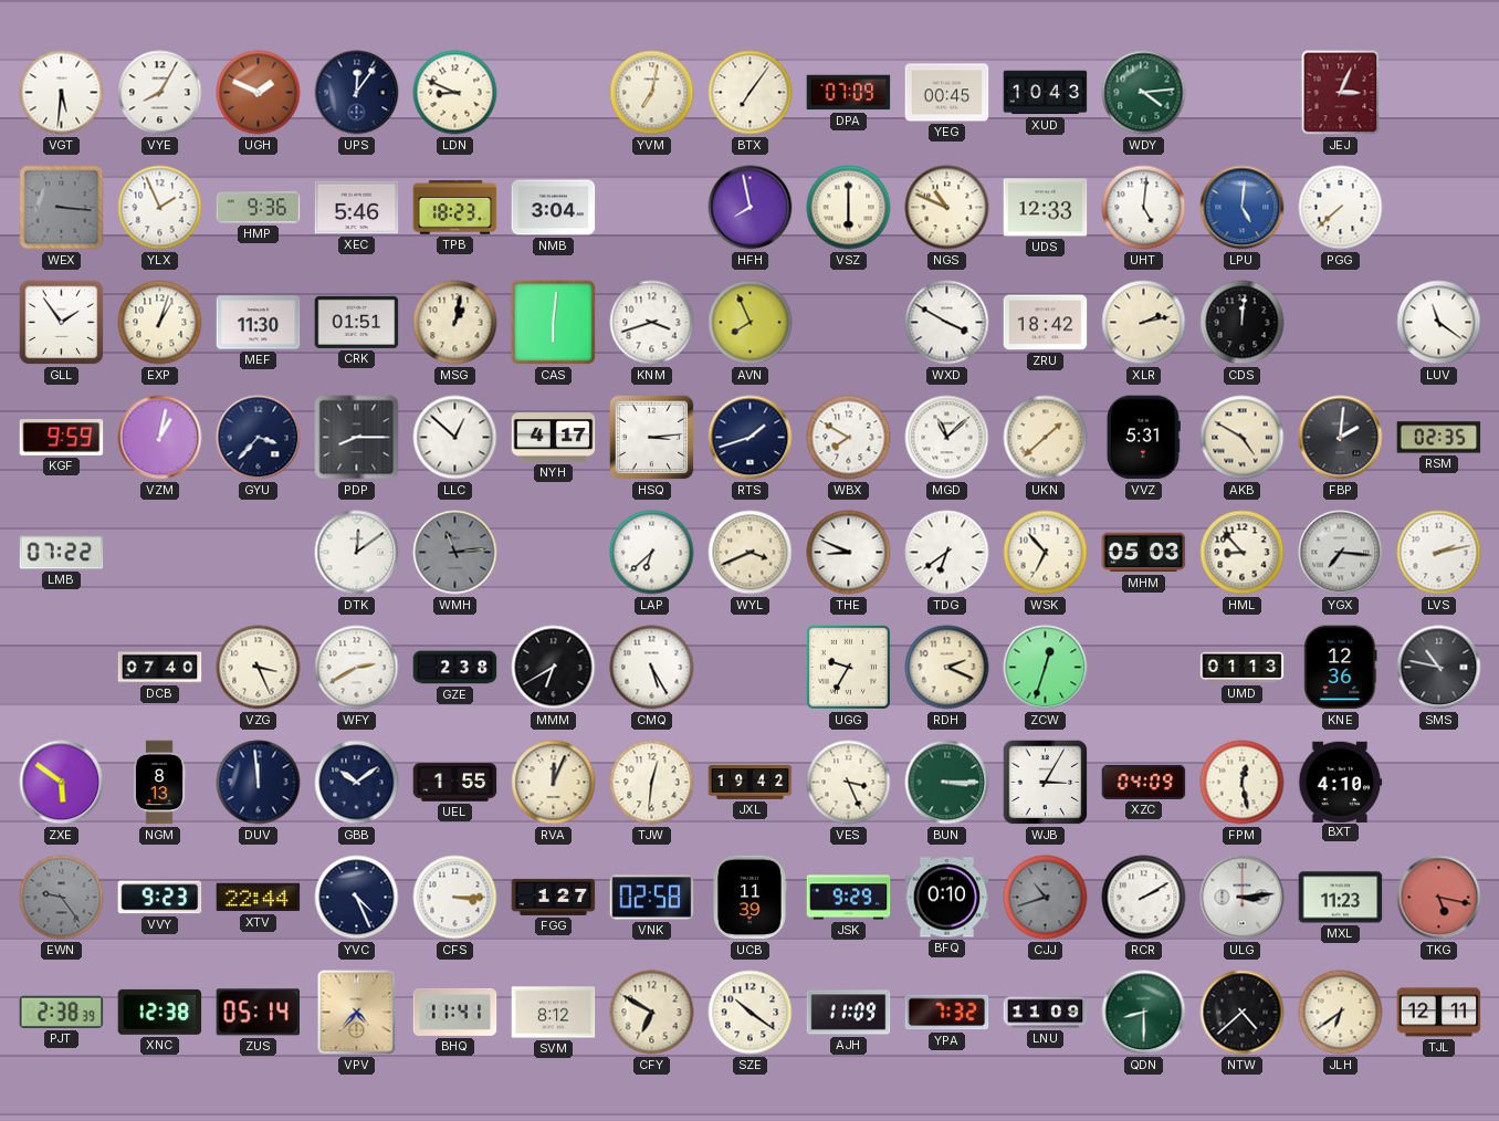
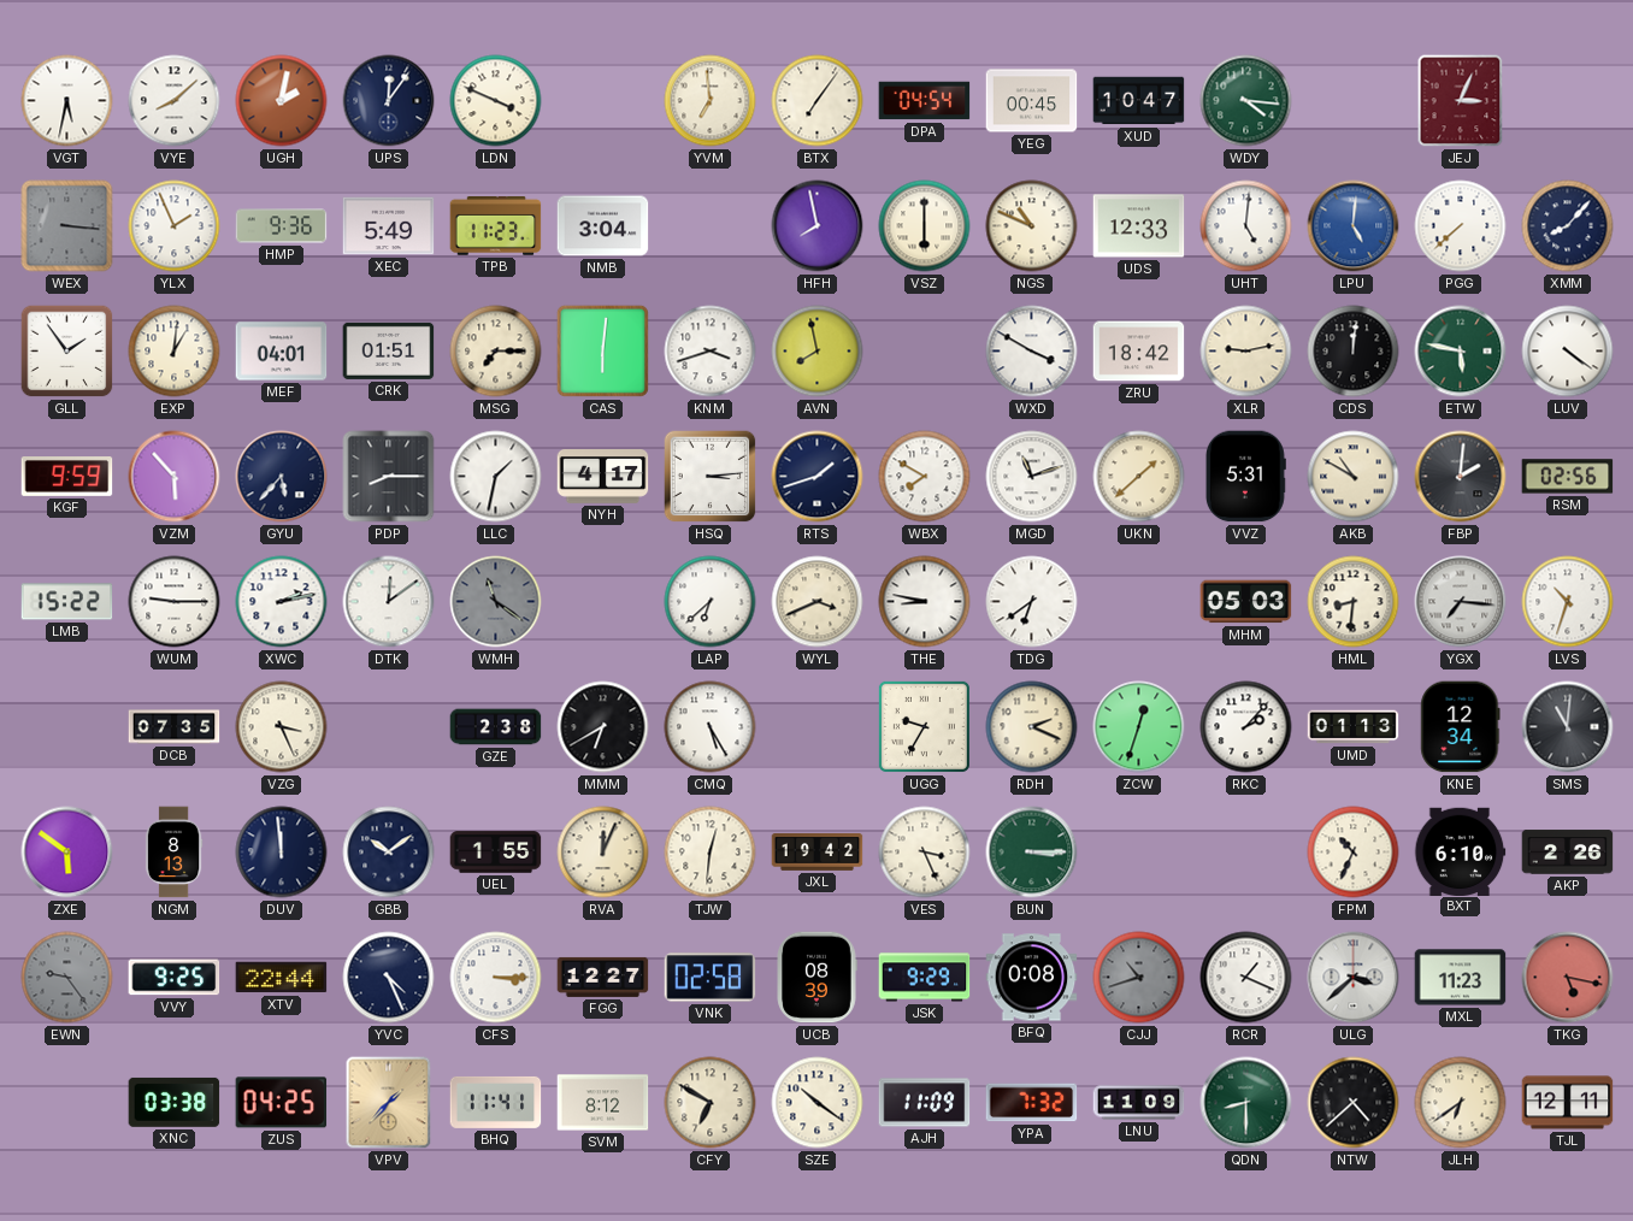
VGT: 5:31 -> 5:32 (67, 101)
VYE: 8:05 -> 8:08 (175, 101)
UGH: 1:49 -> 2:02 (282, 101)
LDN: 8:49 -> 3:49 (496, 101)
YVM: 7:02 -> 6:59 (711, 101)
DPA: 07:09 -> 04:54 (925, 101)
XUD: 10:43 -> 10:47 (1139, 101)
WDY: 4:14 -> 4:16 (1246, 101)
XEC: 5:46 -> 5:49 (389, 226)
TPB: 18:23 -> 11:23 (496, 226)
XMM: none -> 8:07 (1568, 226)
EXP: 1:03 -> 1:01 (175, 352)
MEF: 11:30 -> 04:01 (282, 352)
MSG: 1:02 -> 7:15 (496, 352)
AVN: 7:56 -> 7:58 (818, 352)
XLR: 2:13 -> 9:13 (1246, 352)
ETW: none -> 5:47 (1461, 352)
LUV: 11:21 -> 4:21 (1568, 352)
VZM: 1:02 -> 5:53 (175, 477)
GYU: 3:37 -> 5:37 (282, 477)
LLC: 12:52 -> 1:32 (496, 477)
MGD: 11:08 -> 11:12 (1032, 477)
AKB: 4:50 -> 10:50 (1354, 477)
RSM: 02:35 -> 02:56 (1568, 477)
LMB: 07:22 -> 15:22 (67, 602)
WUM: none -> 9:15 (175, 602)
XWC: none -> 2:13 (282, 602)
WMH: 11:14 -> 11:21 (496, 602)
THE: 8:49 -> 8:47 (925, 602)
WSK: 6:53 -> none (1046, 553)
HML: 8:53 -> 8:31 (1354, 602)
LVS: 2:13 -> 10:33 (1568, 602)
DCB: 07:40 -> 07:35 (175, 727)
WFY: 2:40 -> none (357, 668)
RKC: none -> 2:07 (1246, 727)
KNE: 12:36 -> 12:34 (1461, 727)
SMS: 10:47 -> 11:01 (1568, 727)
WJB: 3:05 -> none (1046, 783)
XZC: 04:09 -> none (1144, 782)
FPM: 12:28 -> 10:34 (1354, 853)
BXT: 4:10 -> 6:10 (1460, 851)
AKP: none -> 2:26 (1568, 853)
VVY: 9:23 -> 9:25 (175, 978)
FGG: 1:27 -> 12:27 (603, 977)
UCB: 11:39 -> 08:39 (816, 978)
BFQ: 0:10 -> 0:08 (1032, 978)
RCR: 2:10 -> 1:19 (1246, 978)
ULG: 3:14 -> 3:38 (1354, 978)
PJT: 2:38 -> none (62, 1012)
XNC: 12:38 -> 03:38 (175, 1102)
ZUS: 05:14 -> 04:25 (282, 1103)
VPV: 4:37 -> 1:37 (389, 1103)
